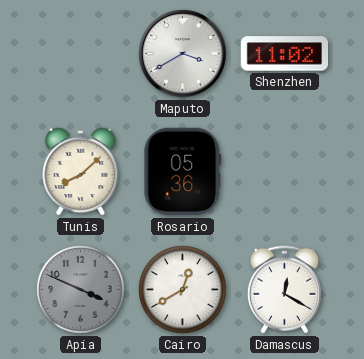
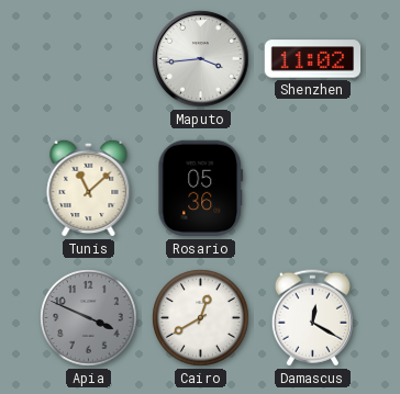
Maputo: 3:40 -> 3:44 (201, 59)
Tunis: 8:08 -> 11:08 (89, 188)
